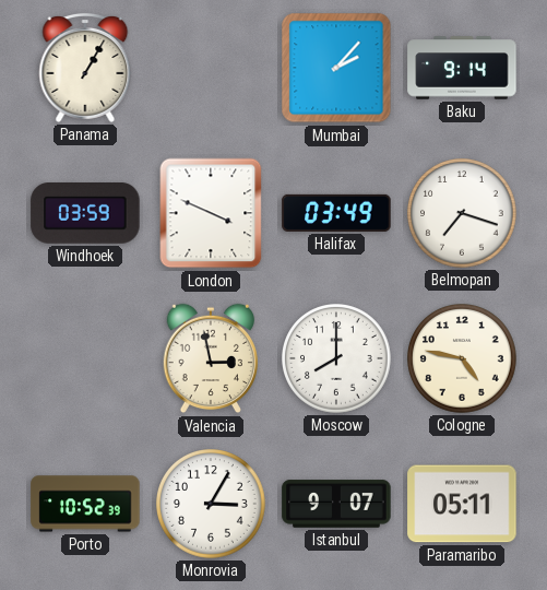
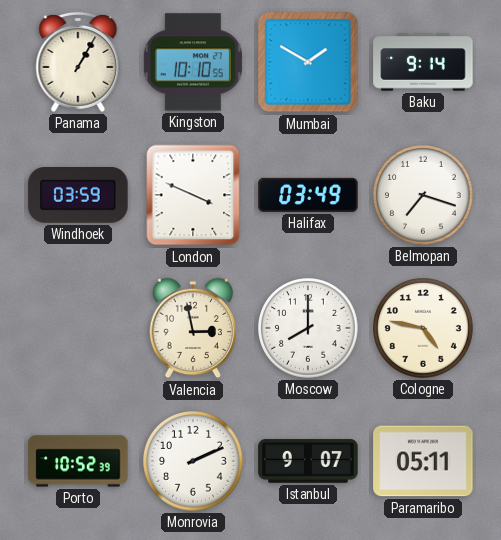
Kingston: none -> 10:10 (193, 62)
Mumbai: 2:07 -> 1:50 (308, 62)
Monrovia: 3:05 -> 2:11 (194, 462)
